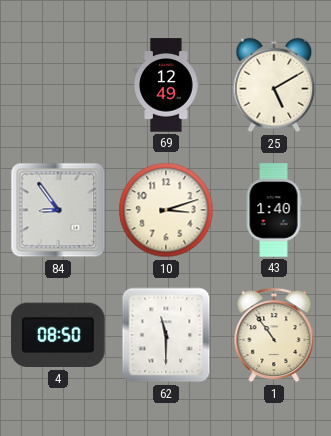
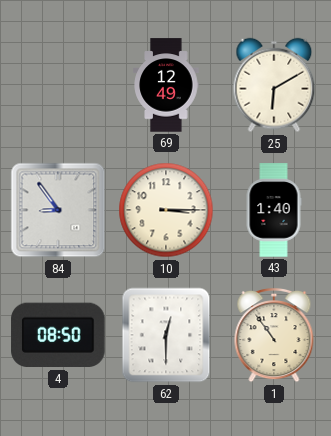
25: 5:10 -> 6:10 (274, 85)
10: 3:12 -> 3:15 (166, 210)
62: 11:30 -> 12:30 (166, 335)
